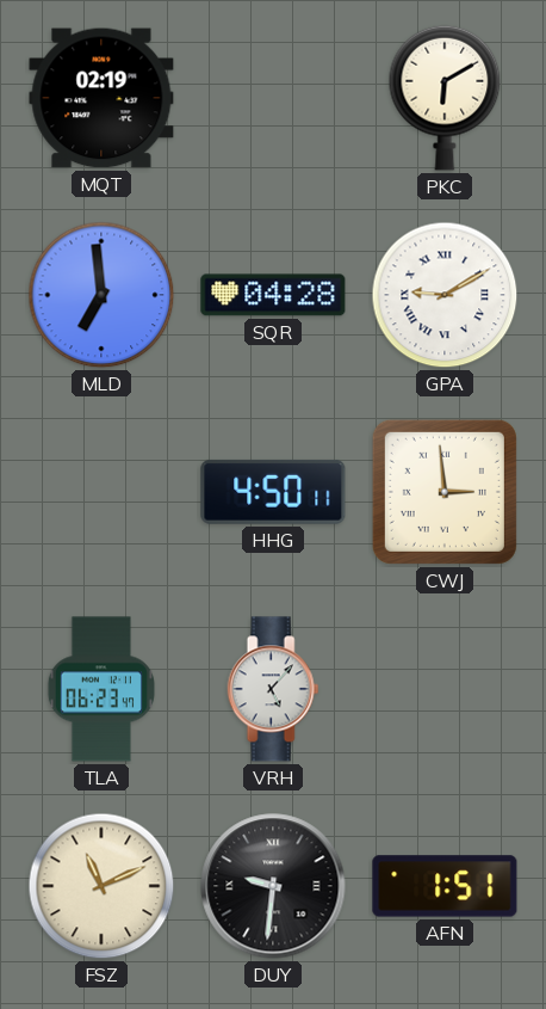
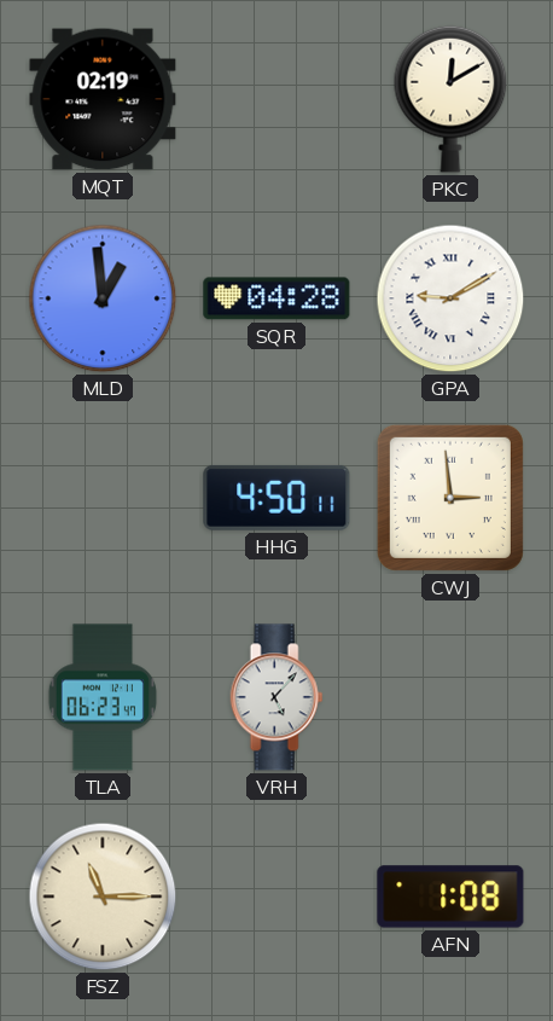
PKC: 6:10 -> 12:10 (450, 99)
MLD: 6:59 -> 12:59 (103, 298)
FSZ: 11:11 -> 11:15 (103, 897)
DUY: 9:31 -> none (273, 886)
AFN: 1:51 -> 1:08 (450, 897)
